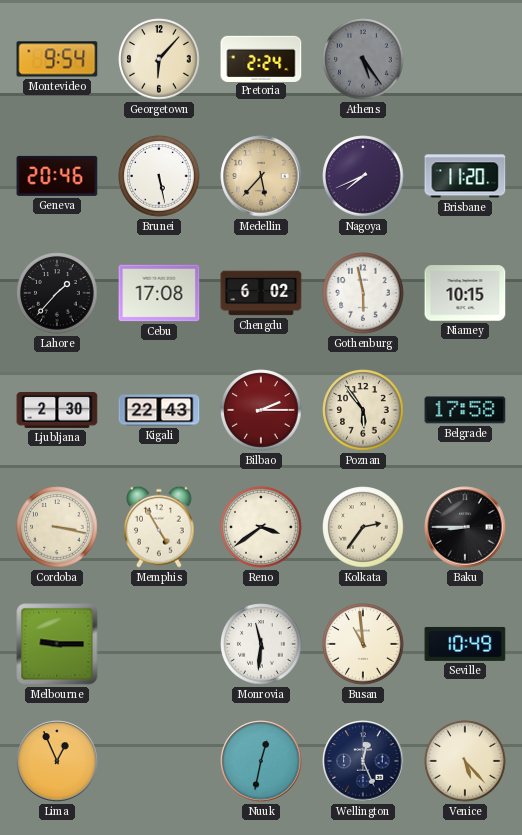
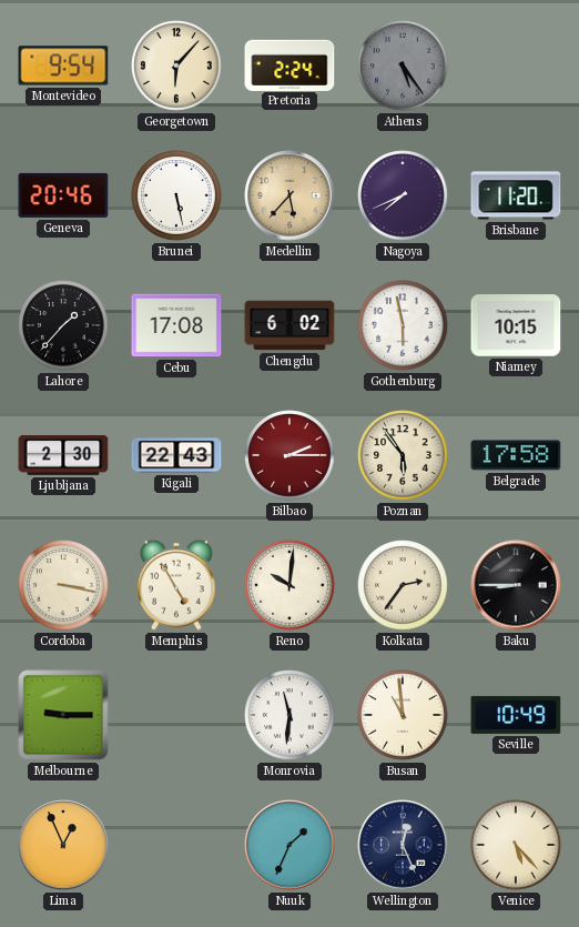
Reno: 3:39 -> 10:01 (289, 585)
Nuuk: 12:32 -> 1:34 (289, 845)
